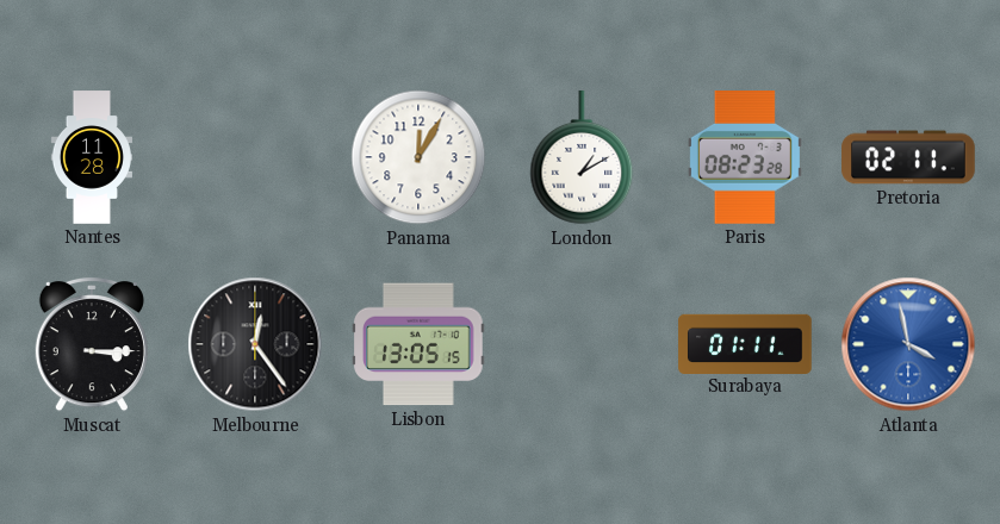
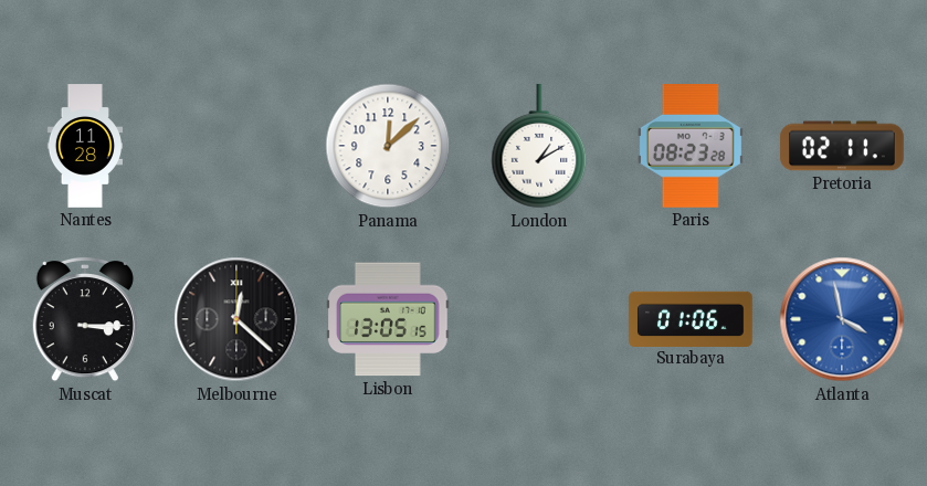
Panama: 12:05 -> 12:08 (388, 146)
Melbourne: 12:24 -> 12:22 (236, 319)
Surabaya: 01:11 -> 01:06 (691, 318)
